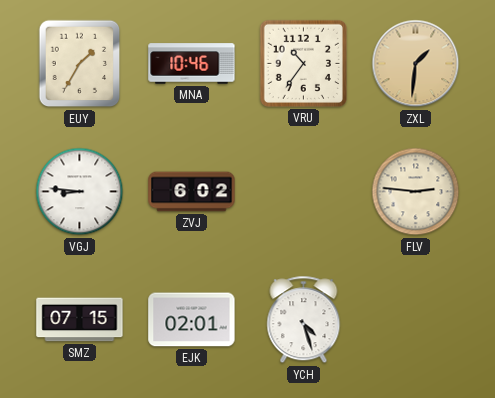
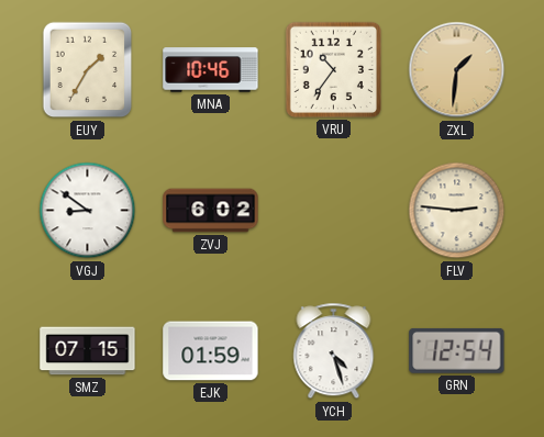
VGJ: 8:46 -> 8:51 (88, 211)
EJK: 02:01 -> 01:59 (211, 351)
GRN: none -> 12:54 (457, 350)
